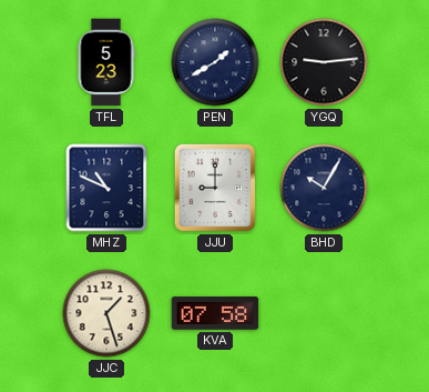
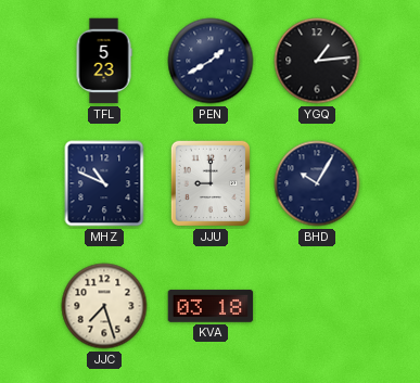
YGQ: 9:14 -> 1:14 (317, 61)
JJC: 1:27 -> 7:27 (104, 306)
KVA: 07:58 -> 03:18 (211, 306)
